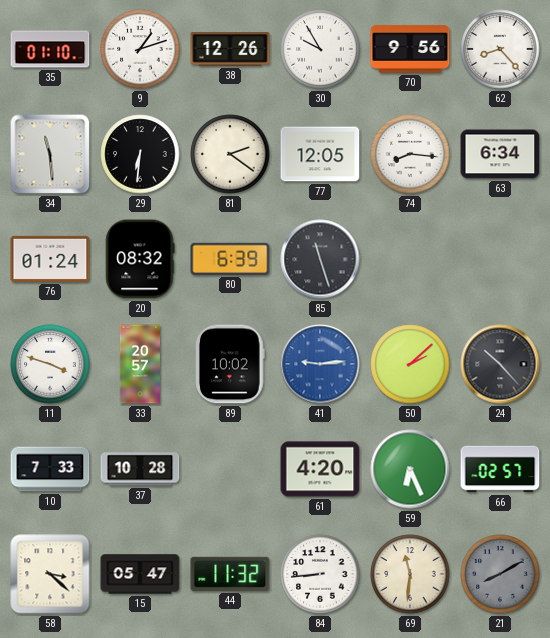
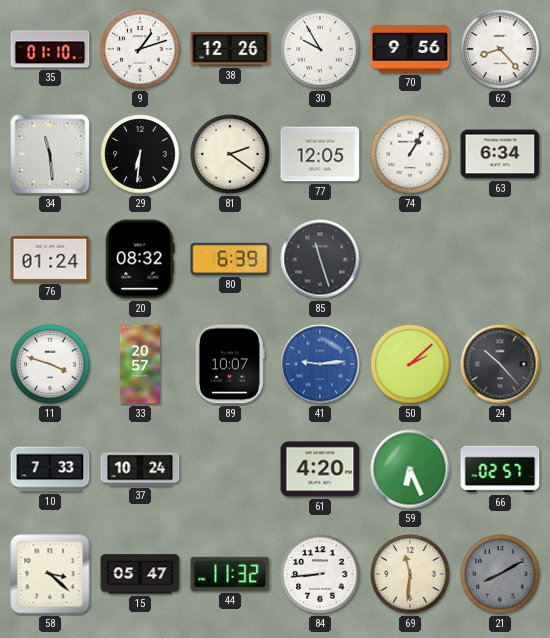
74: 8:16 -> 1:05 (410, 154)
89: 10:02 -> 10:07 (231, 364)
37: 10:28 -> 10:24 (140, 469)
